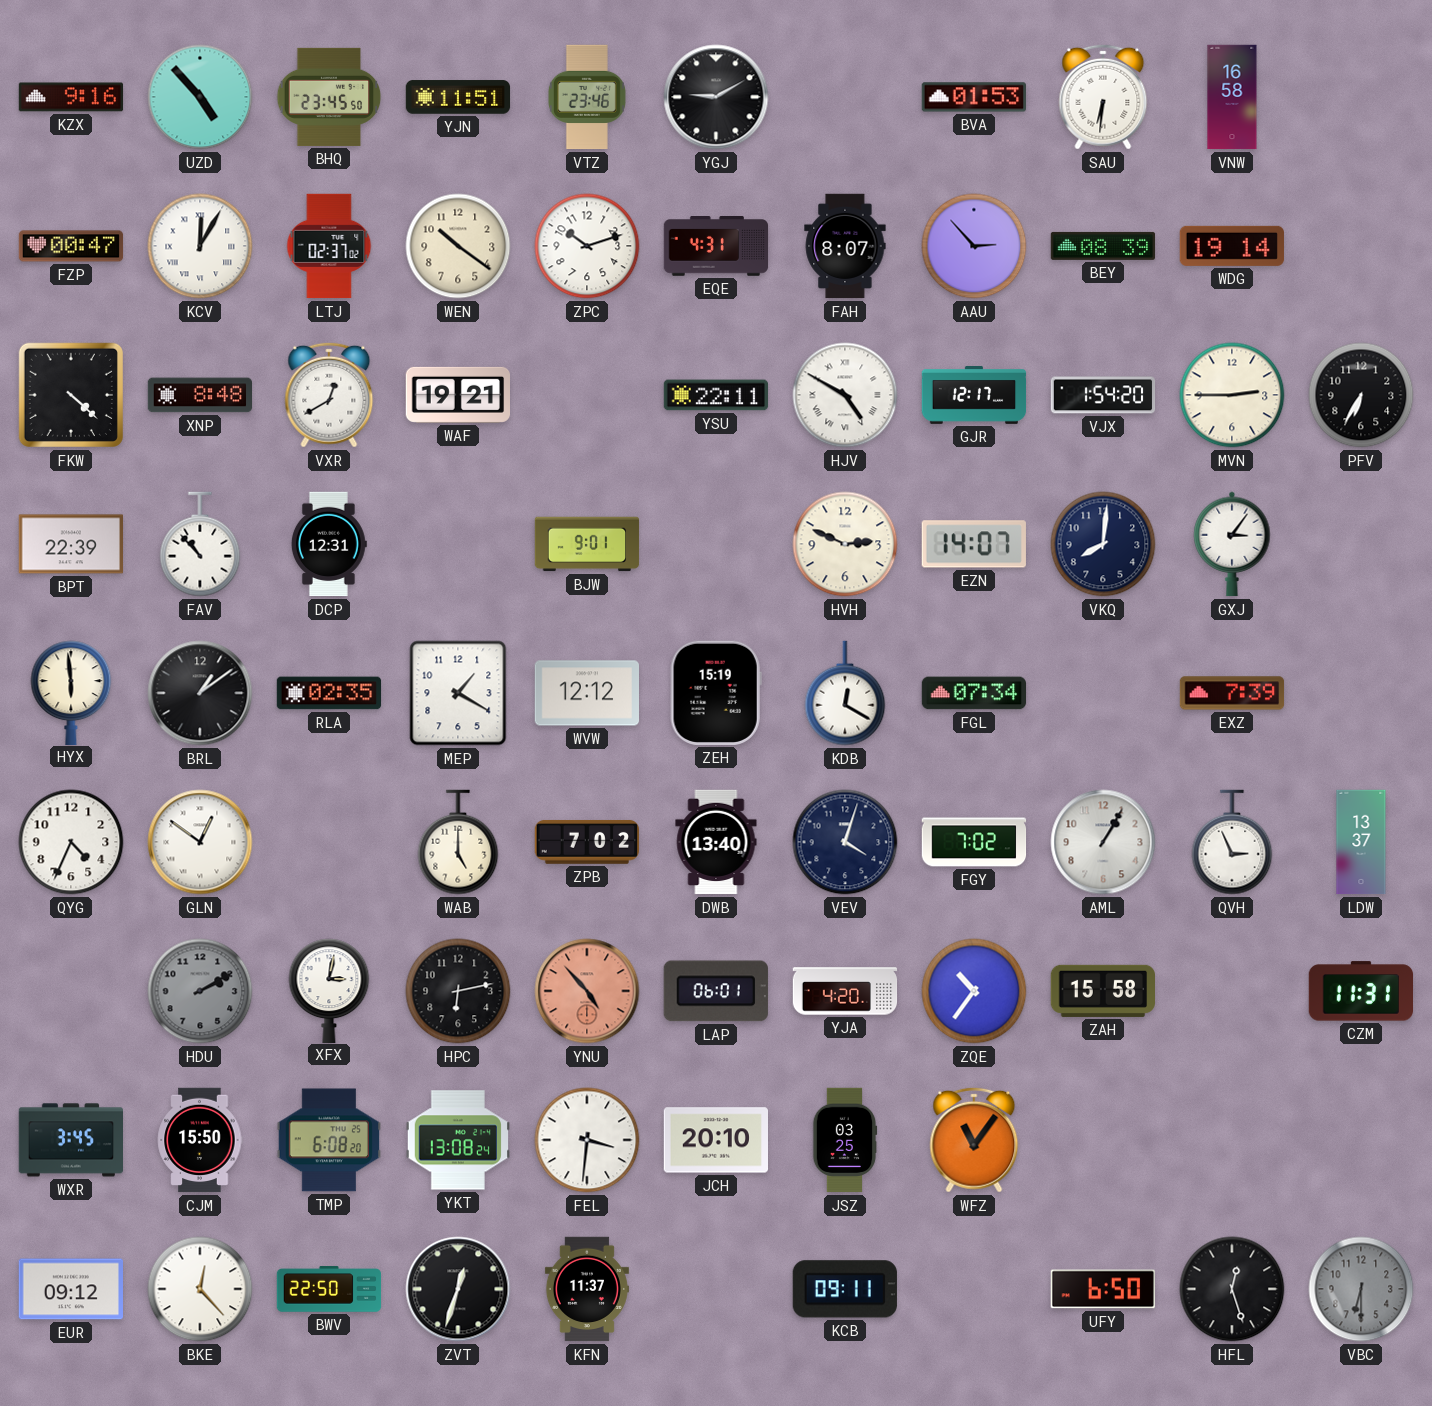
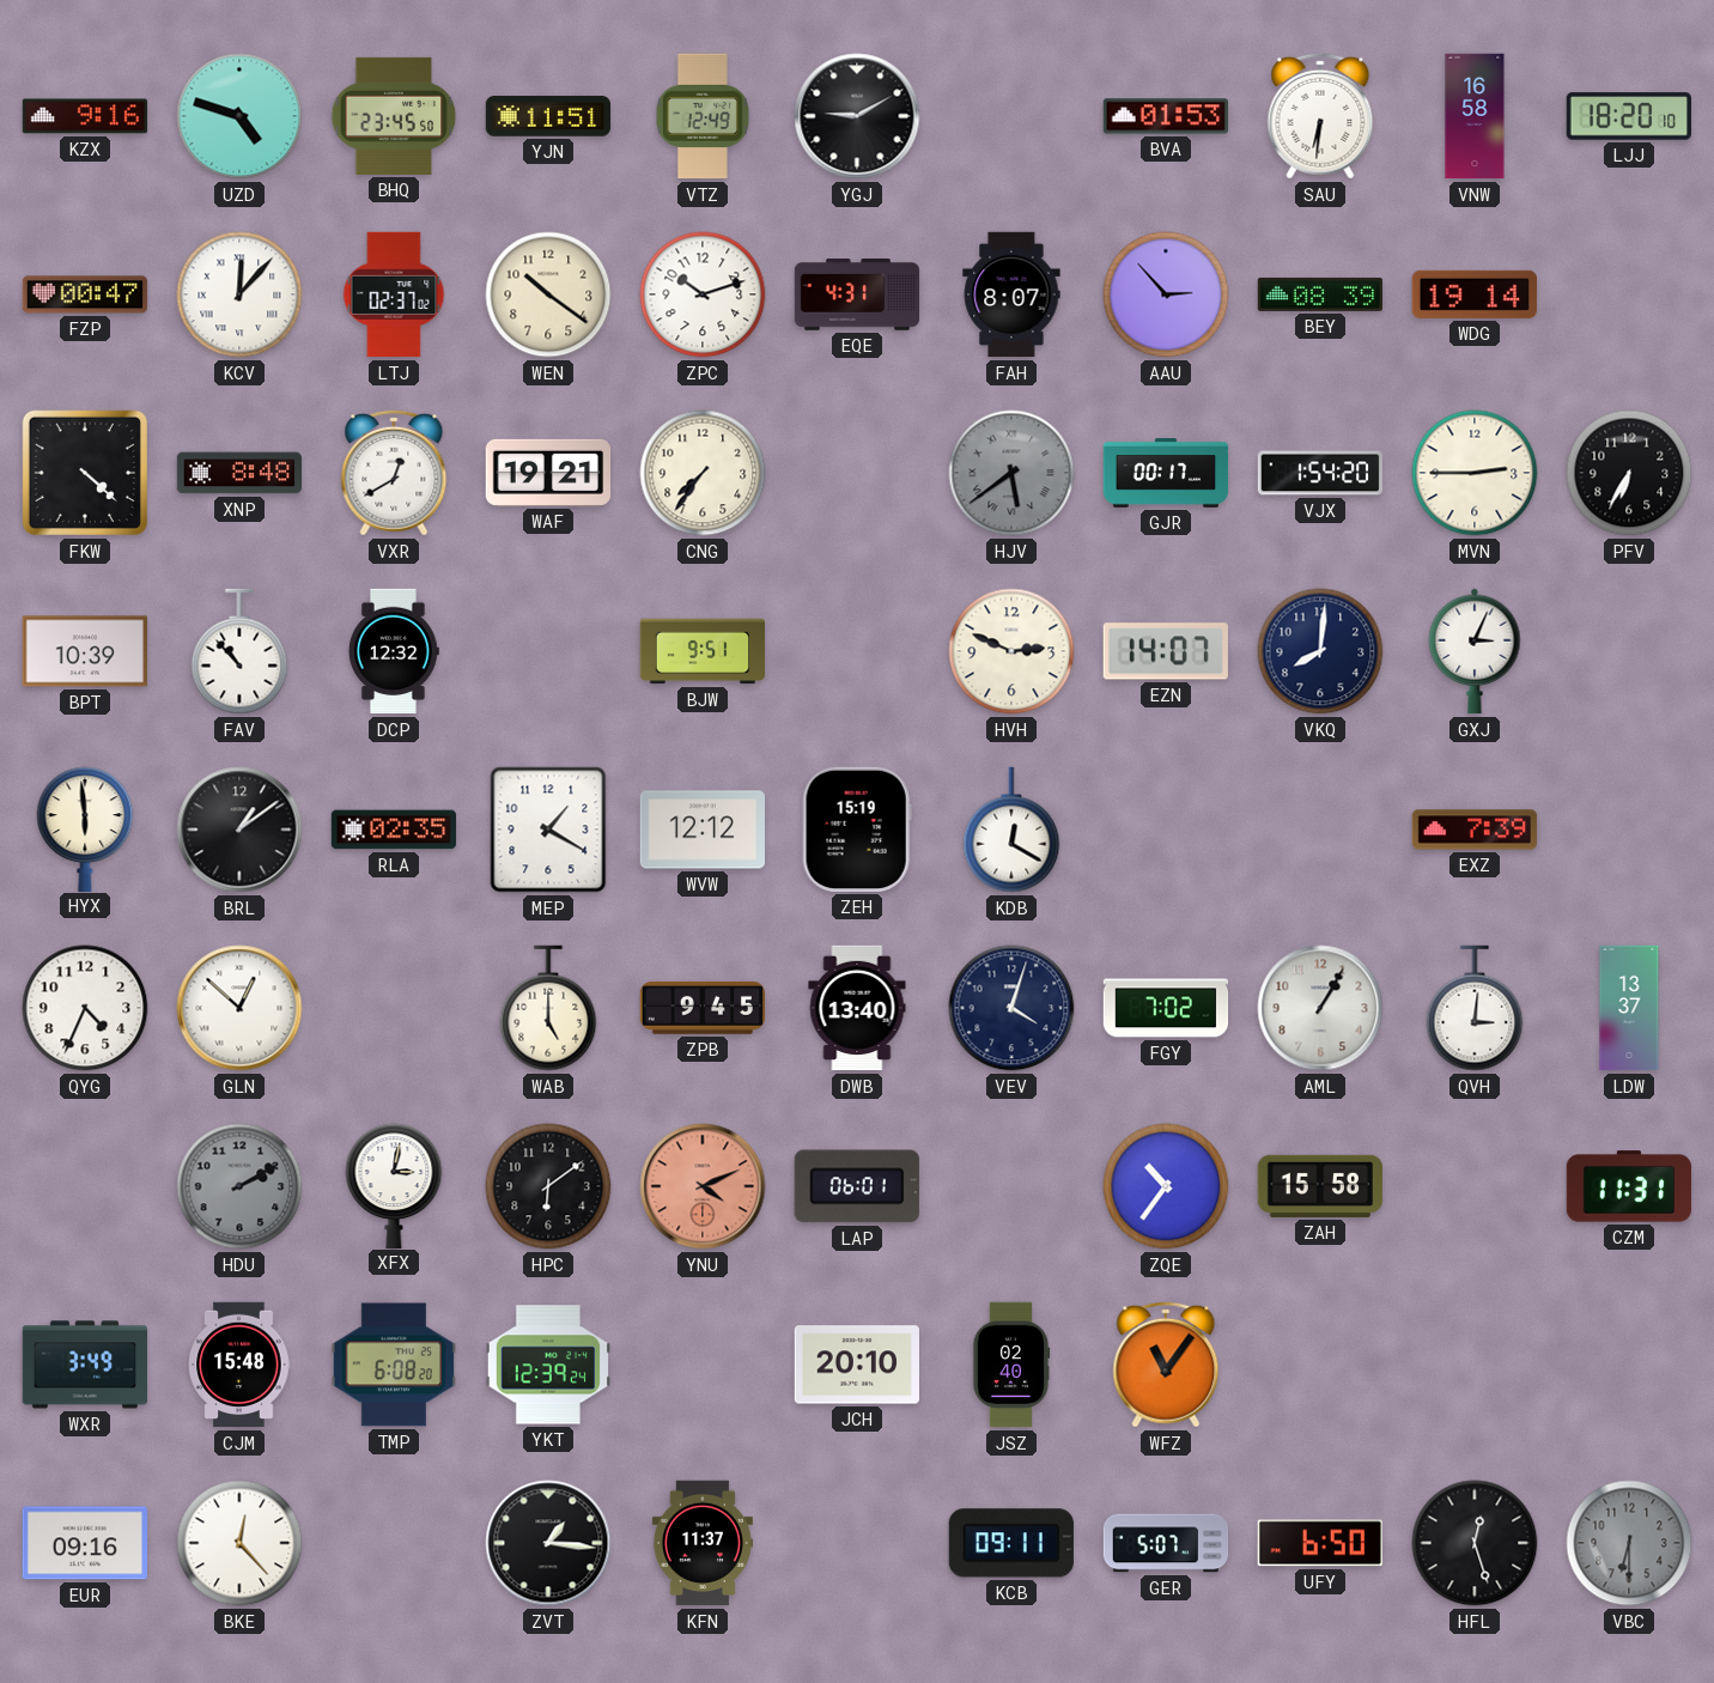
UZD: 4:53 -> 4:48 (239, 116)
VTZ: 23:46 -> 12:49 (703, 116)
LJJ: none -> 18:20 (1628, 116)
KCV: 12:05 -> 12:07 (239, 294)
CNG: none -> 7:36 (703, 473)
YSU: 22:11 -> none (716, 395)
HJV: 4:50 -> 5:39 (1011, 473)
HJV dial: white -> grey (1011, 473)
GJR: 12:17 -> 00:17 (1166, 474)
BPT: 22:39 -> 10:39 (84, 651)
DCP: 12:31 -> 12:32 (394, 651)
BJW: 9:01 -> 9:51 (703, 651)
GXJ: 3:06 -> 3:04 (1475, 651)
FGL: 07:34 -> none (974, 693)
GLN: 12:51 -> 12:52 (239, 1008)
ZPB: 7:02 -> 9:45 (701, 1008)
QVH: 2:56 -> 3:01 (1475, 1008)
HPC: 6:13 -> 6:09 (548, 1186)
YNU: 4:53 -> 4:11 (703, 1186)
YJA: 4:20 -> none (845, 991)
WXR: 3:45 -> 3:49 (85, 1365)
CJM: 15:50 -> 15:48 (239, 1365)
YKT: 13:08 -> 12:39 (547, 1365)
FEL: 3:31 -> none (587, 1140)
JSZ: 03:25 -> 02:40 (1011, 1365)
EUR: 09:12 -> 09:16 (84, 1543)
BWV: 22:50 -> none (329, 1289)
ZVT: 12:33 -> 1:16 (548, 1543)
GER: none -> 5:07 (1166, 1543)
